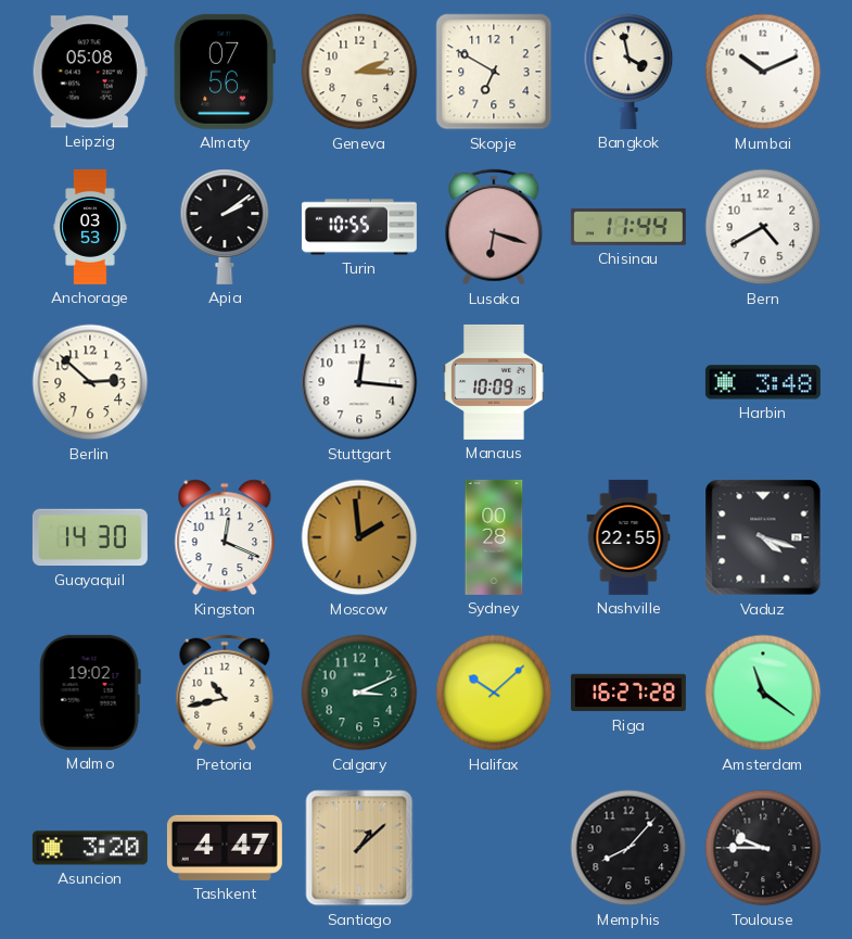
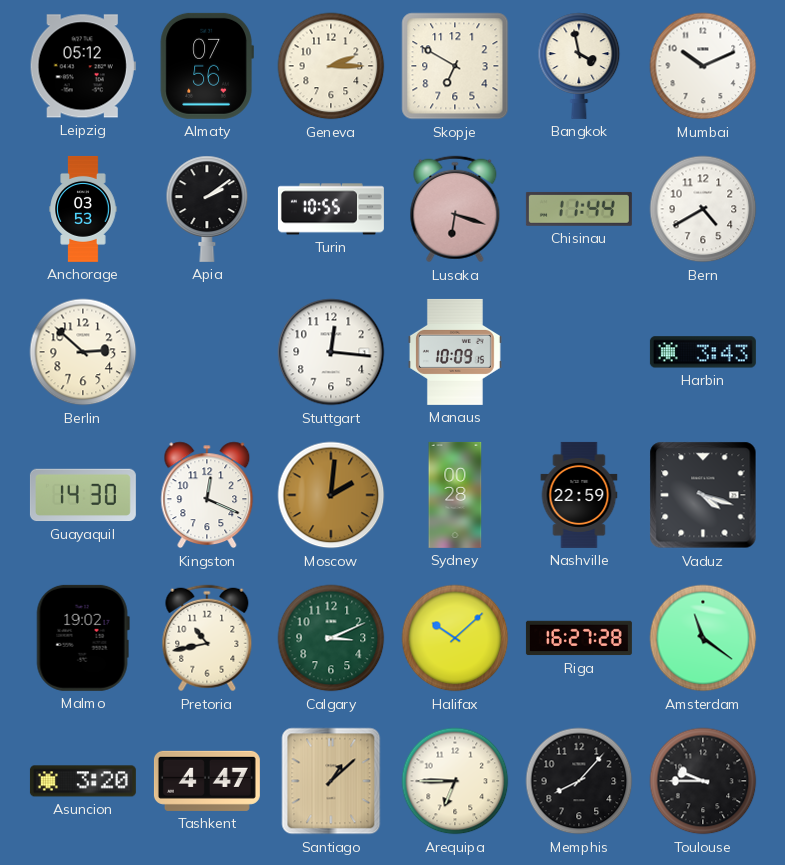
Leipzig: 05:08 -> 05:12 (83, 66)
Harbin: 3:48 -> 3:43 (703, 352)
Moscow: 1:59 -> 2:01 (331, 495)
Nashville: 22:55 -> 22:59 (579, 495)
Arequipa: none -> 6:45 (455, 781)
